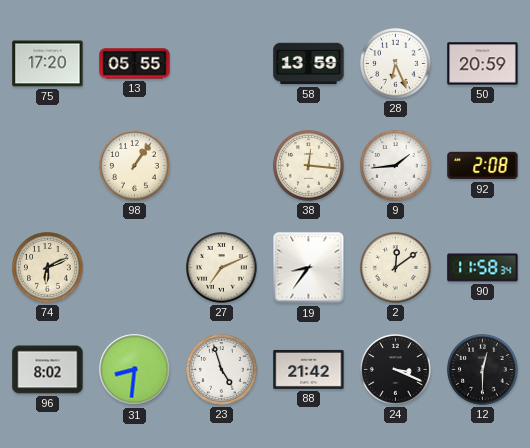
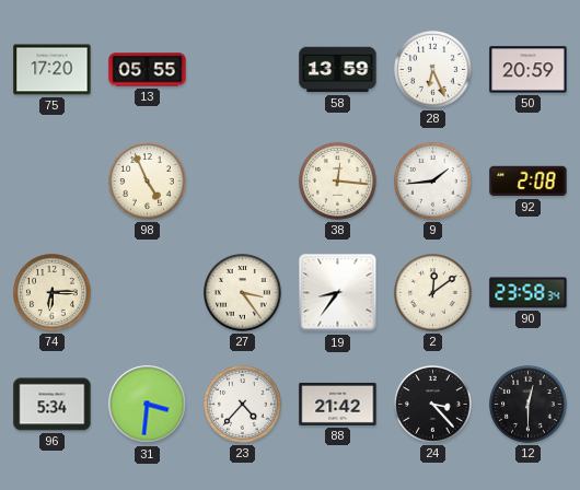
98: 1:06 -> 4:56 (148, 182)
74: 6:11 -> 6:15 (53, 293)
27: 7:11 -> 3:24 (243, 293)
90: 11:58 -> 23:58 (529, 293)
96: 8:02 -> 5:34 (53, 405)
31: 8:31 -> 3:31 (148, 405)
23: 4:57 -> 4:37 (243, 405)
24: 3:19 -> 3:23 (433, 405)
